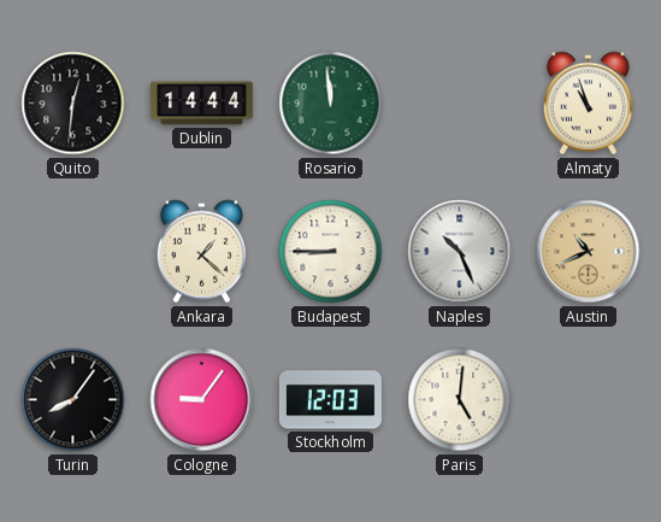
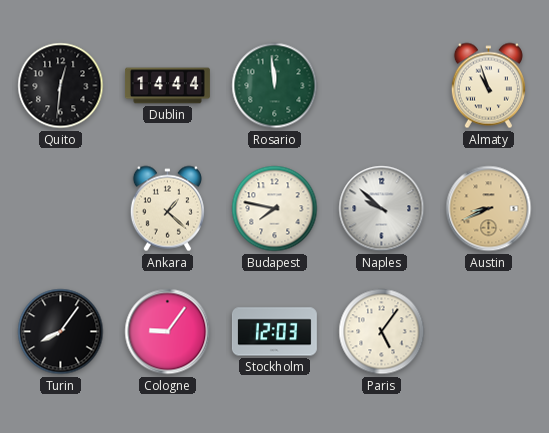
Budapest: 8:45 -> 7:47 (275, 209)
Naples: 10:26 -> 9:52 (382, 209)
Austin: 10:41 -> 8:41 (489, 209)
Paris: 5:01 -> 5:06 (382, 332)
